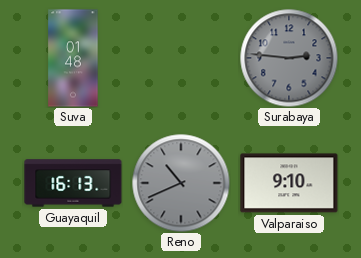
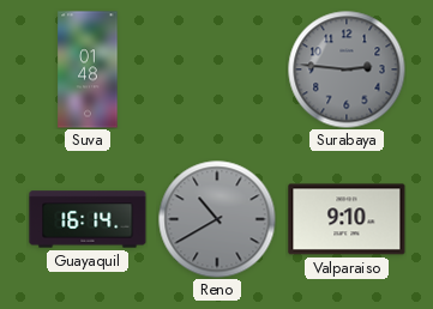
Guayaquil: 16:13 -> 16:14 (88, 219)
Reno: 10:41 -> 10:40 (217, 219)
